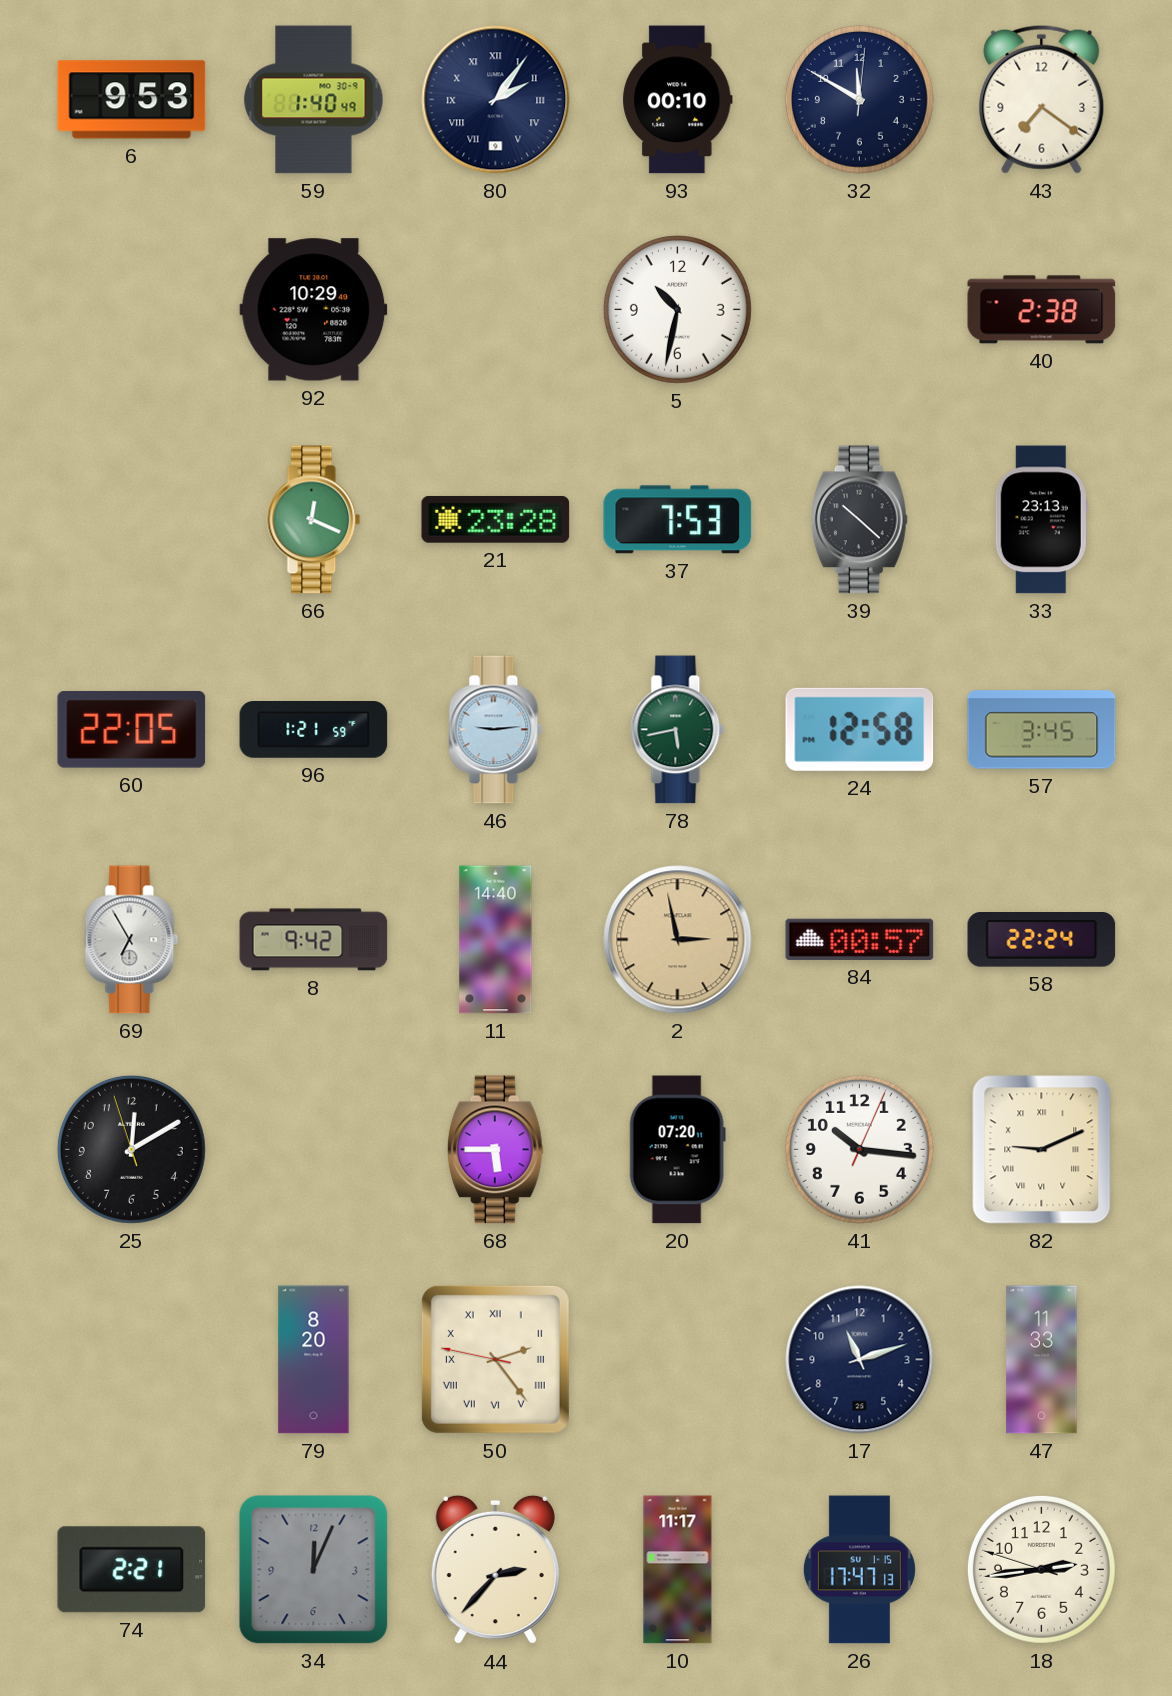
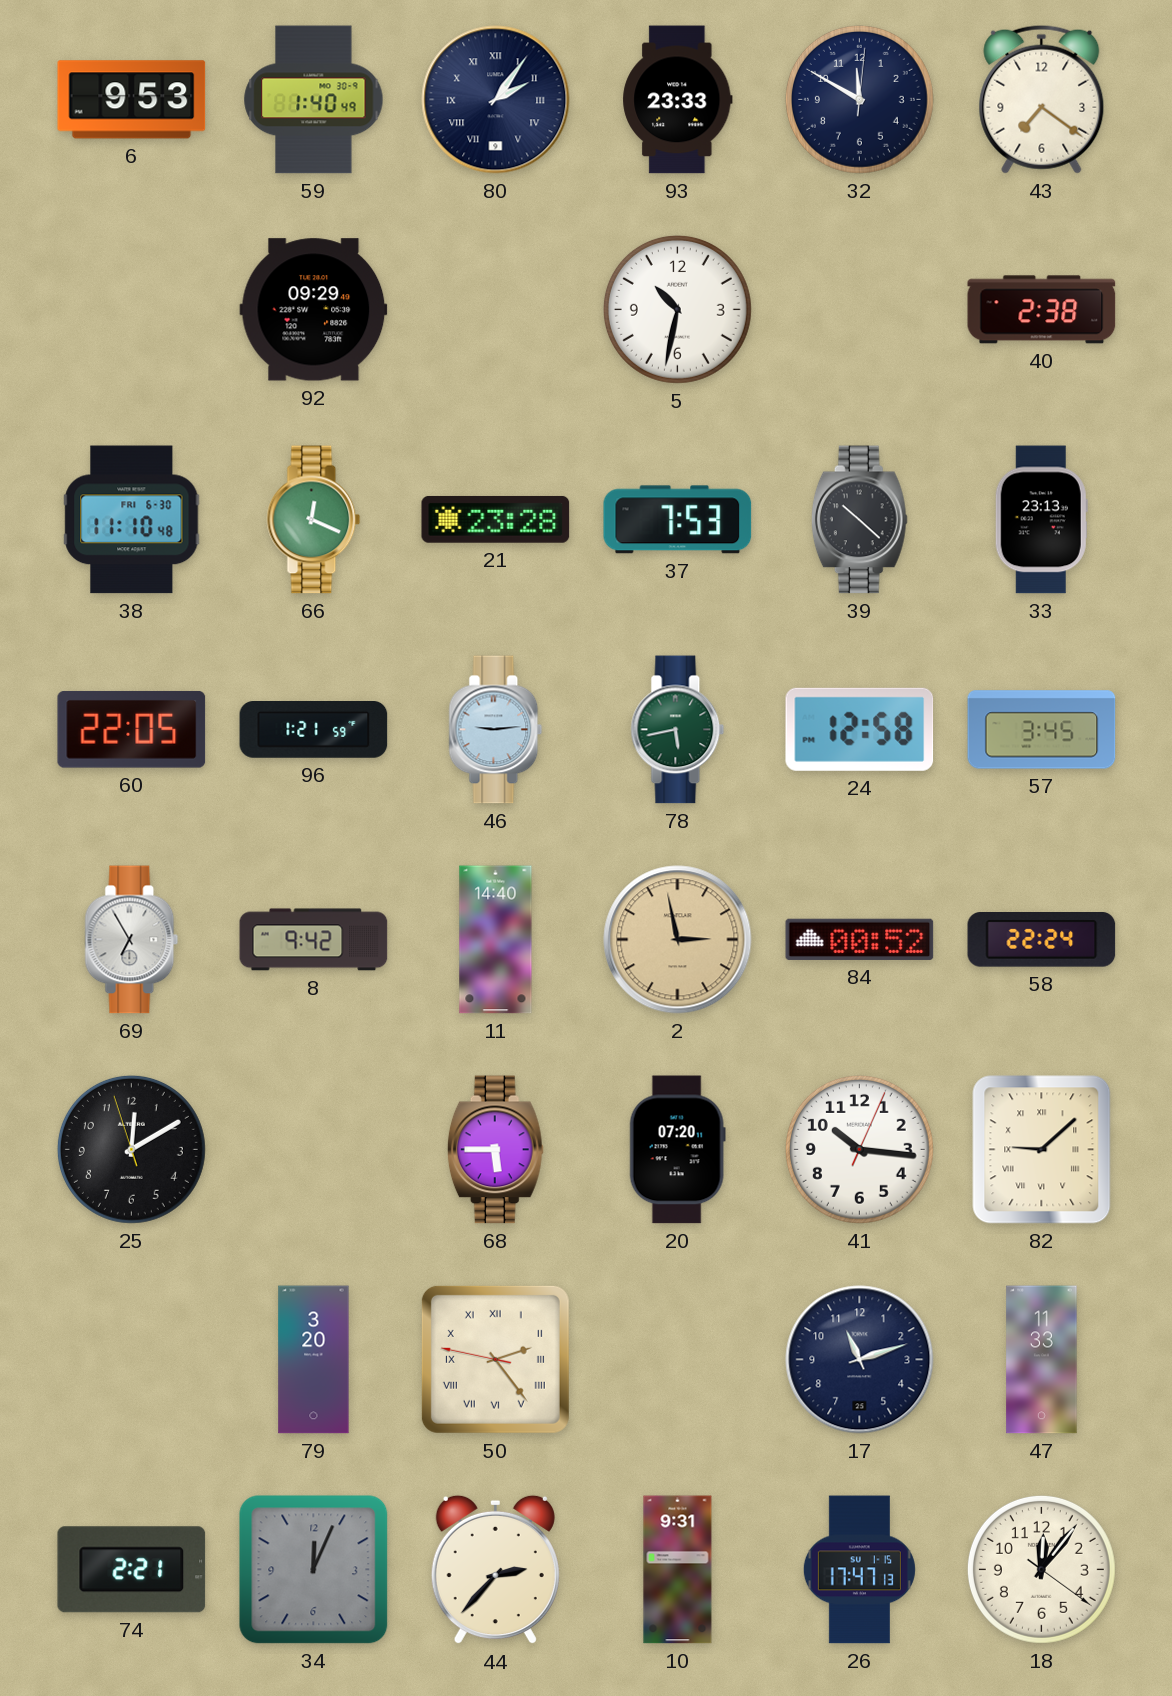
93: 00:10 -> 23:33 (678, 100)
92: 10:29 -> 09:29 (314, 310)
38: none -> 11:10 (132, 520)
84: 00:57 -> 00:52 (860, 939)
82: 9:11 -> 9:08 (1042, 1150)
79: 8:20 -> 3:20 (314, 1360)
10: 11:17 -> 9:31 (678, 1570)
18: 2:43 -> 12:06 (1041, 1569)
